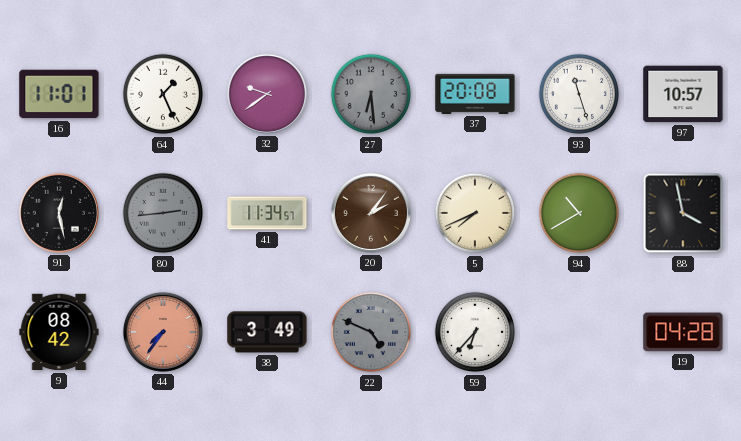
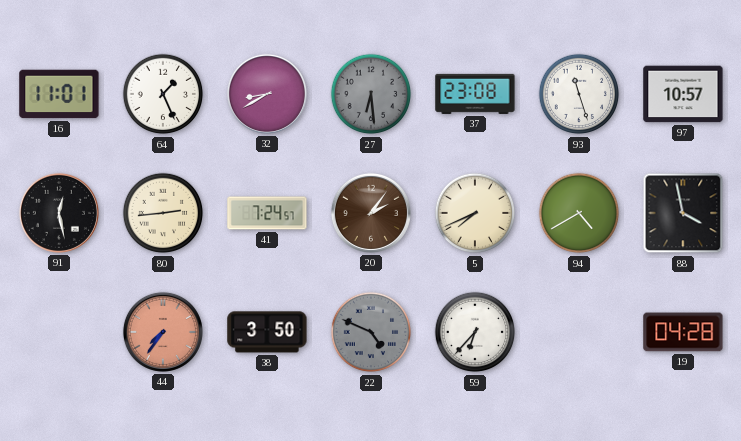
32: 9:39 -> 8:40 (267, 94)
37: 20:08 -> 23:08 (475, 94)
80 dial: grey -> cream (163, 213)
41: 11:34 -> 7:24 (267, 213)
94: 10:40 -> 4:40 (579, 213)
9: 08:42 -> none (59, 332)
38: 3:49 -> 3:50 (267, 332)
